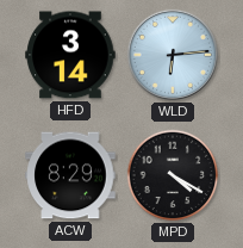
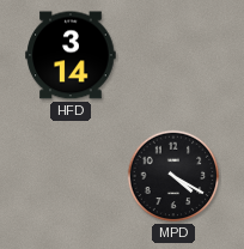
WLD: 6:14 -> none (173, 55)
ACW: 8:29 -> none (70, 175)
